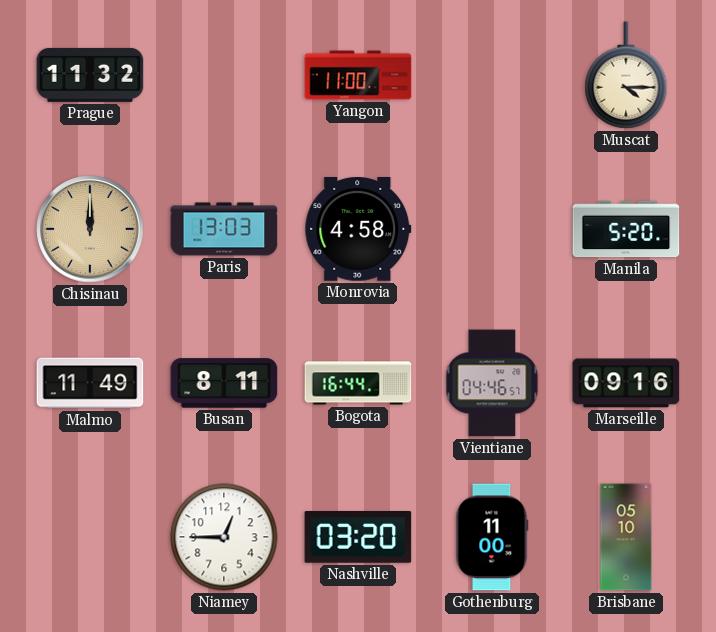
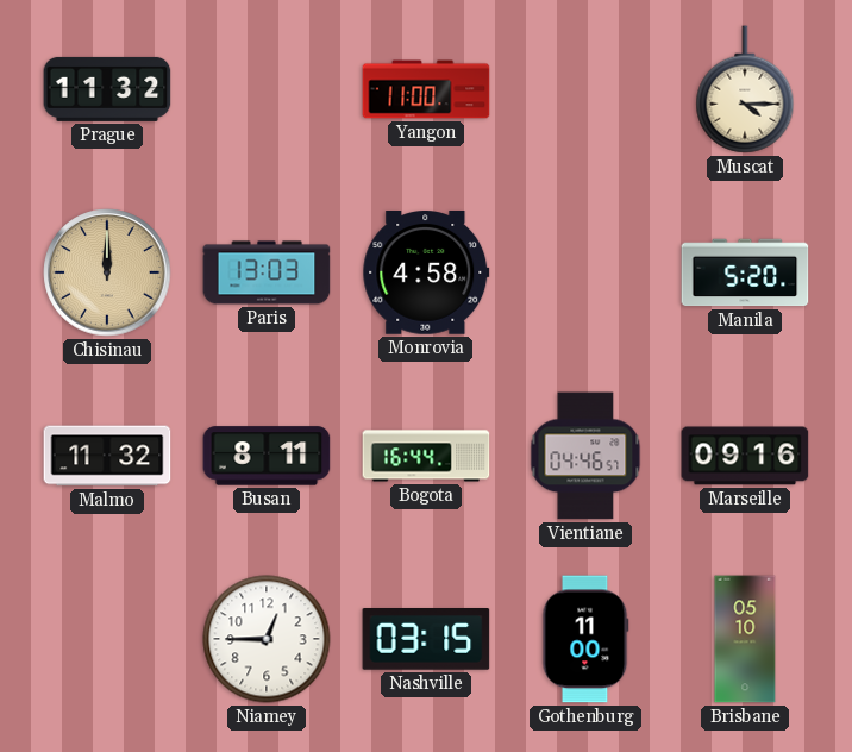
Malmo: 11:49 -> 11:32 (107, 456)
Nashville: 03:20 -> 03:15 (426, 639)
